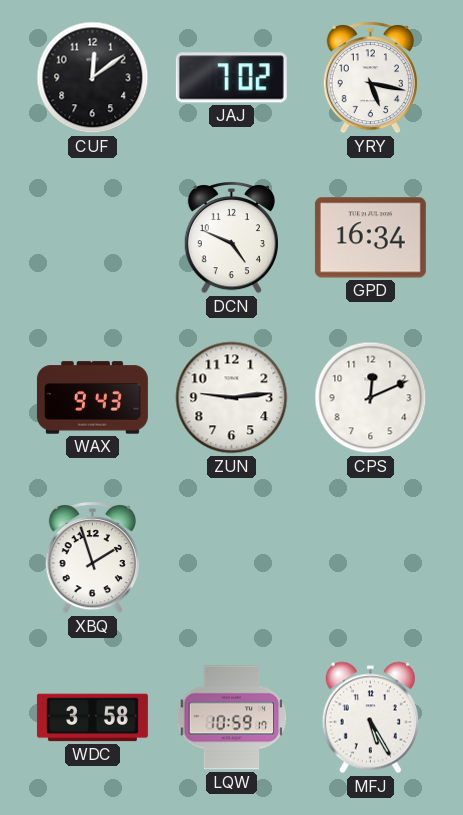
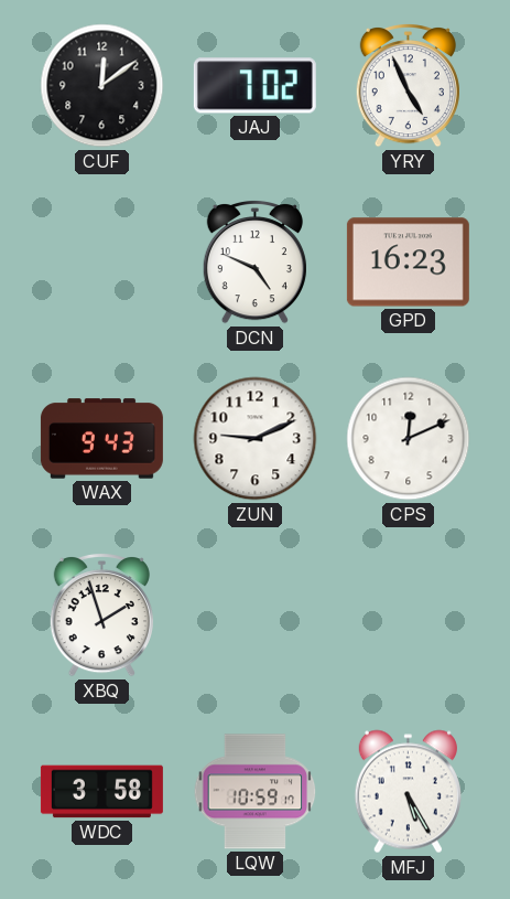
YRY: 5:17 -> 4:56 (408, 86)
GPD: 16:34 -> 16:23 (408, 263)
ZUN: 9:14 -> 9:11 (256, 439)
